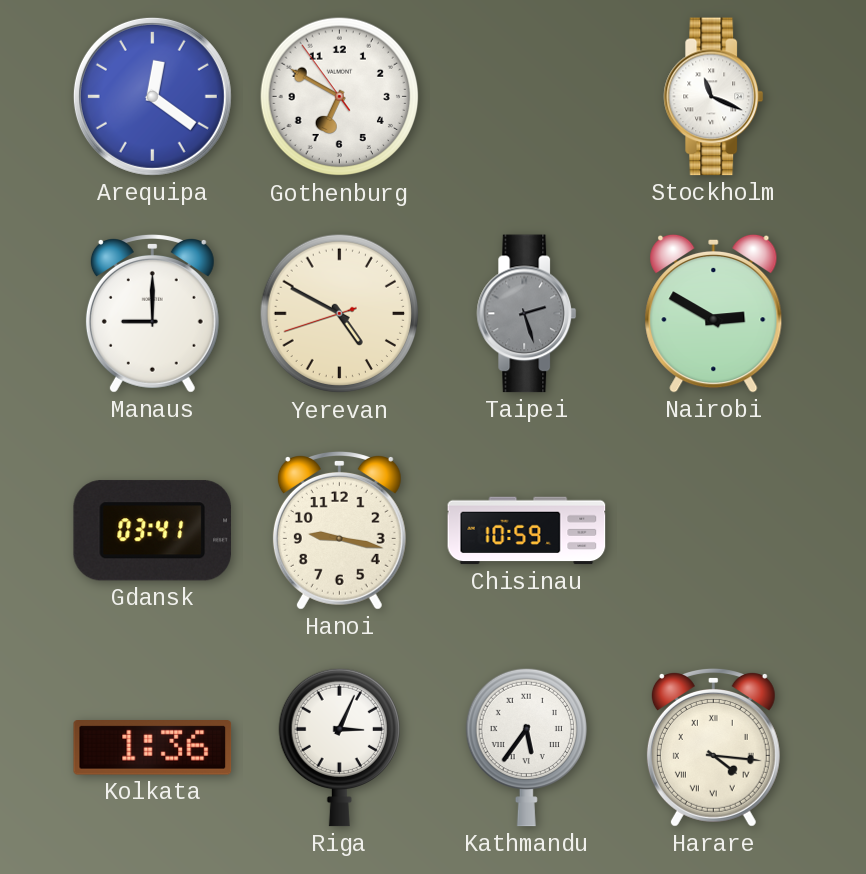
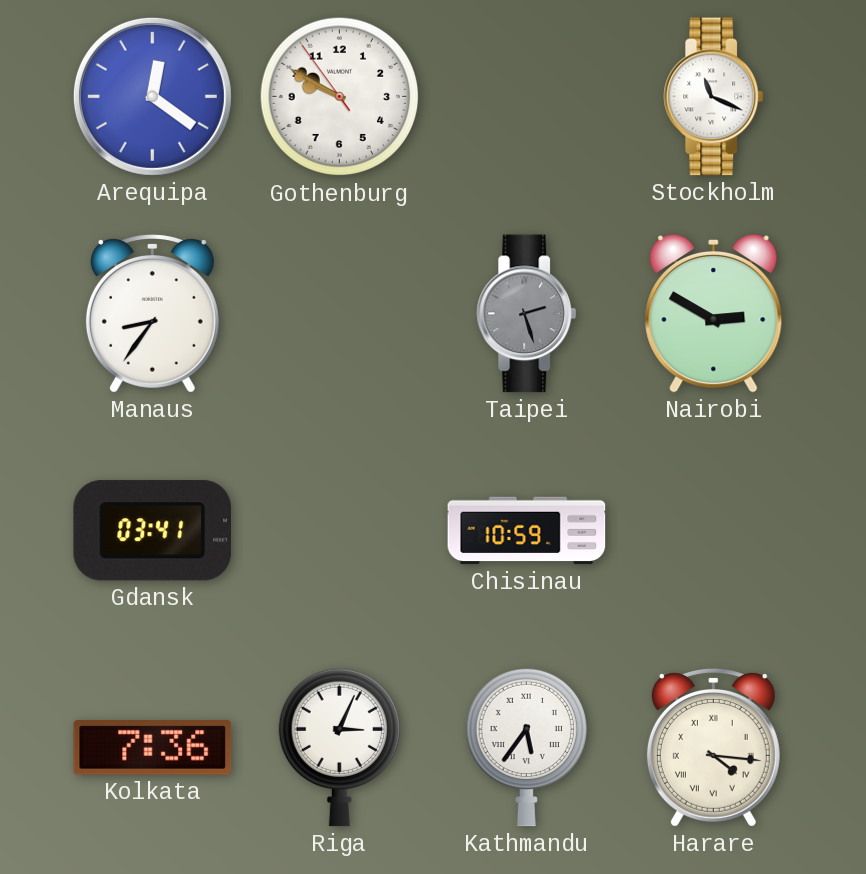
Gothenburg: 6:49 -> 9:49 (340, 97)
Manaus: 9:00 -> 8:36 (152, 314)
Yerevan: 4:49 -> none (340, 314)
Hanoi: 9:17 -> none (339, 531)
Kolkata: 1:36 -> 7:36 (153, 748)
